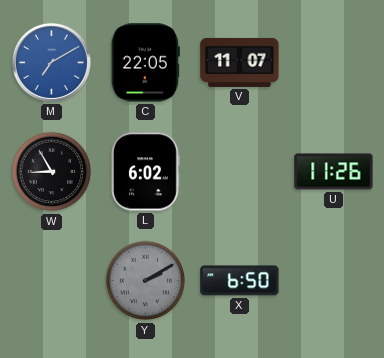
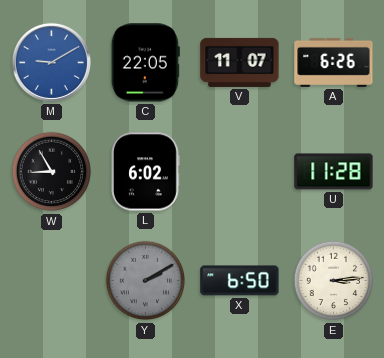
M: 7:10 -> 9:10 (51, 62)
A: none -> 6:26 (334, 62)
U: 11:26 -> 11:28 (334, 172)
E: none -> 3:14 (334, 281)
